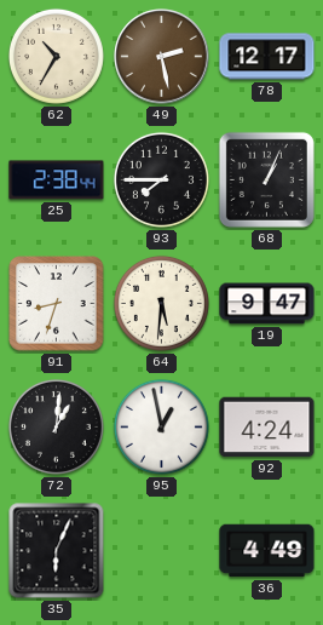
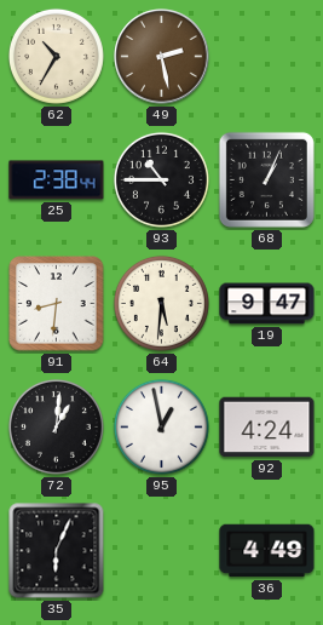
78: 12:17 -> none (267, 57)
93: 7:45 -> 10:45 (161, 179)
91: 8:33 -> 8:31 (57, 304)
